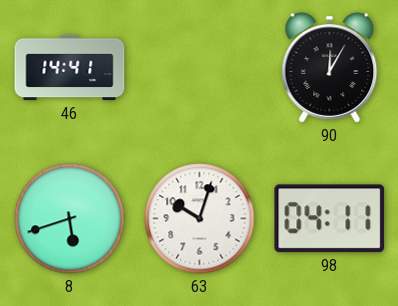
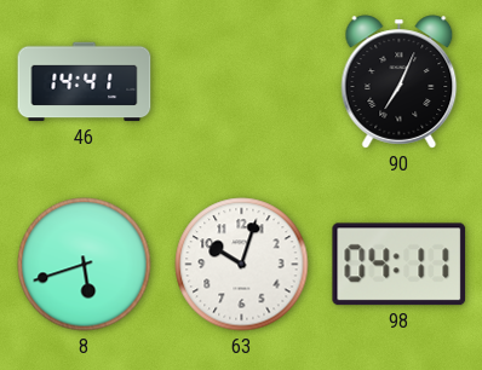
90: 12:05 -> 7:04 (400, 82)
